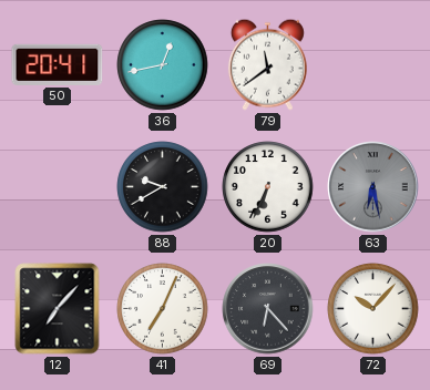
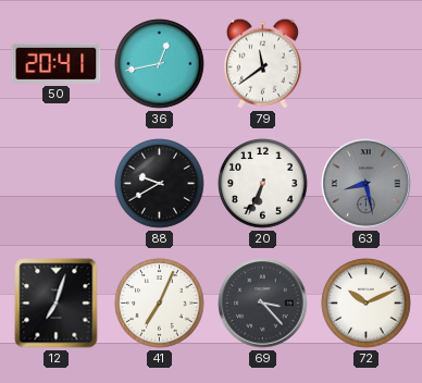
63: 6:28 -> 8:28 (367, 184)
12: 7:07 -> 7:03 (57, 304)
69: 6:23 -> 3:23 (263, 304)
72: 10:07 -> 10:11 (367, 304)
